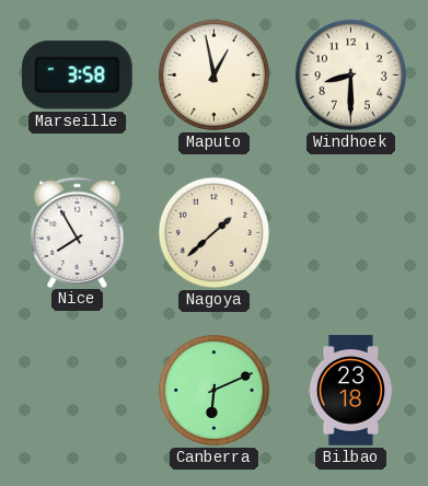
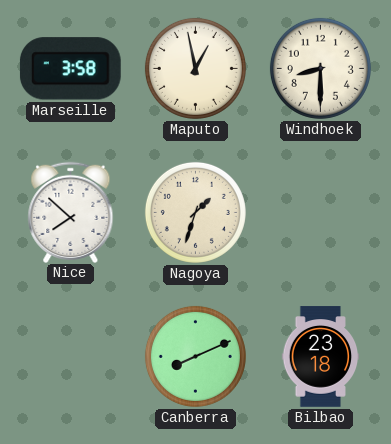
Nice: 7:55 -> 7:52 (71, 212)
Nagoya: 1:38 -> 1:33 (195, 212)
Canberra: 6:11 -> 8:11 (195, 356)
